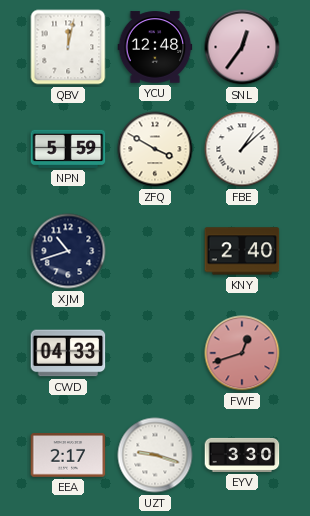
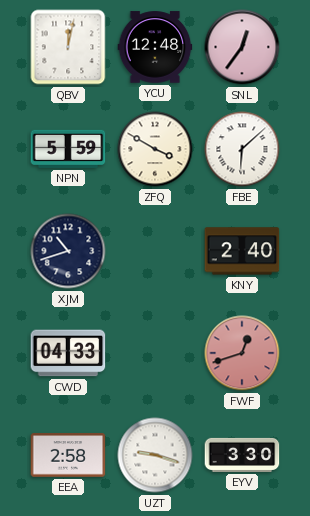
FBE: 1:08 -> 6:08 (242, 149)
EEA: 2:17 -> 2:58 (68, 455)
